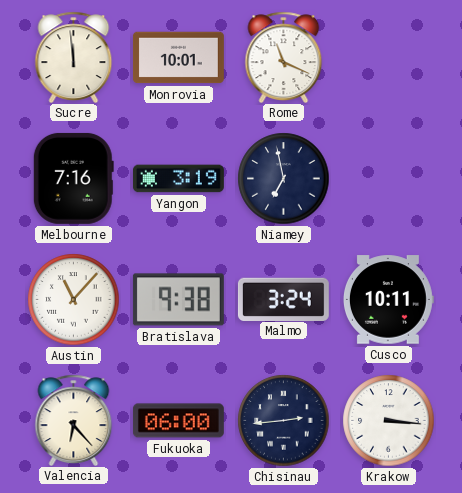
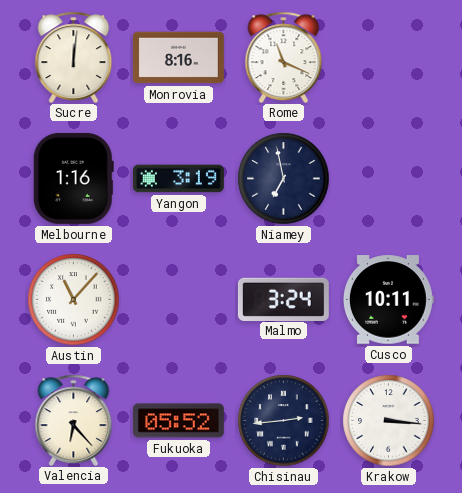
Sucre: 11:59 -> 12:01 (74, 57)
Monrovia: 10:01 -> 8:16 (178, 58)
Melbourne: 7:16 -> 1:16 (73, 178)
Bratislava: 9:38 -> none (178, 300)
Fukuoka: 06:00 -> 05:52 (178, 421)
